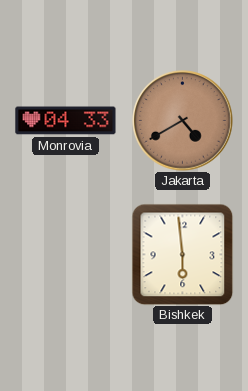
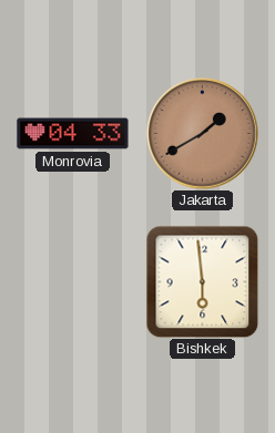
Jakarta: 4:40 -> 1:40 (203, 134)
